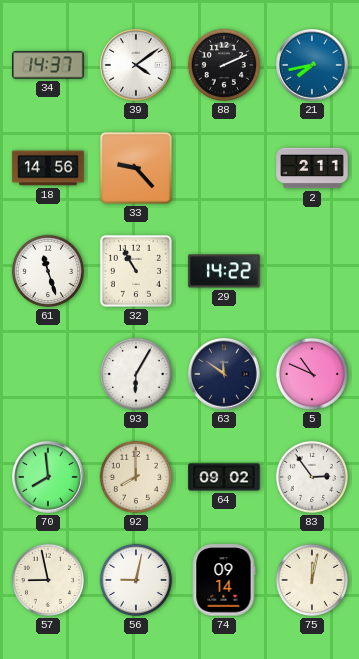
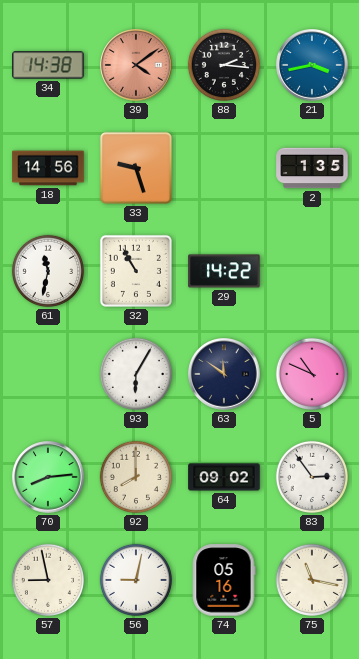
34: 14:37 -> 14:38 (48, 65)
39 dial: white -> salmon (136, 65)
88: 2:11 -> 2:16 (224, 65)
21: 7:43 -> 3:43 (312, 65)
33: 9:23 -> 9:27 (136, 168)
2: 2:11 -> 1:35 (312, 168)
61: 11:27 -> 11:32 (48, 271)
70: 7:59 -> 8:14 (48, 477)
74: 09:14 -> 05:16 (224, 580)
75: 12:02 -> 11:17 (312, 580)
